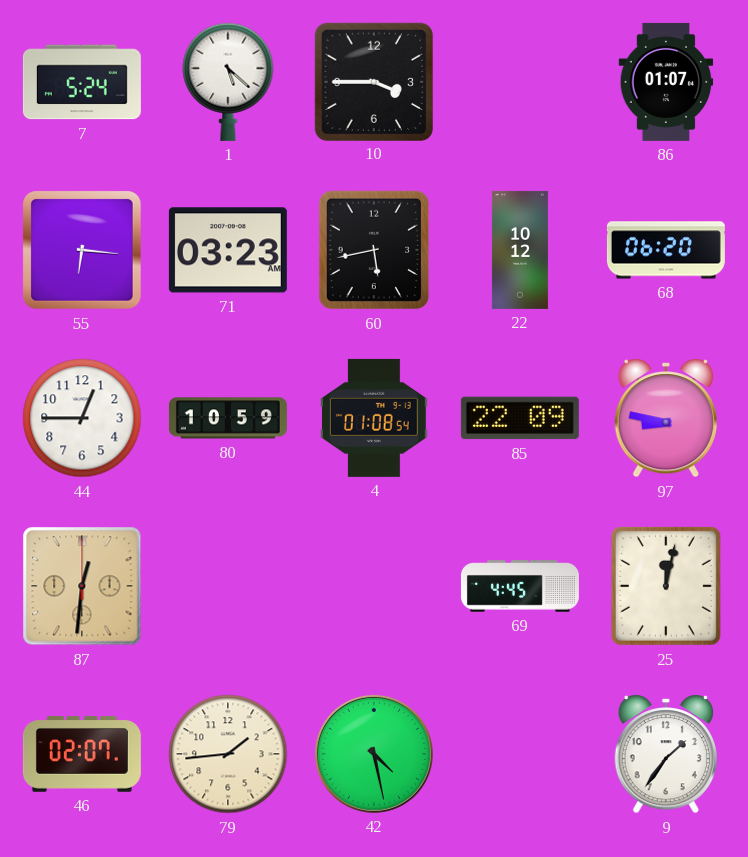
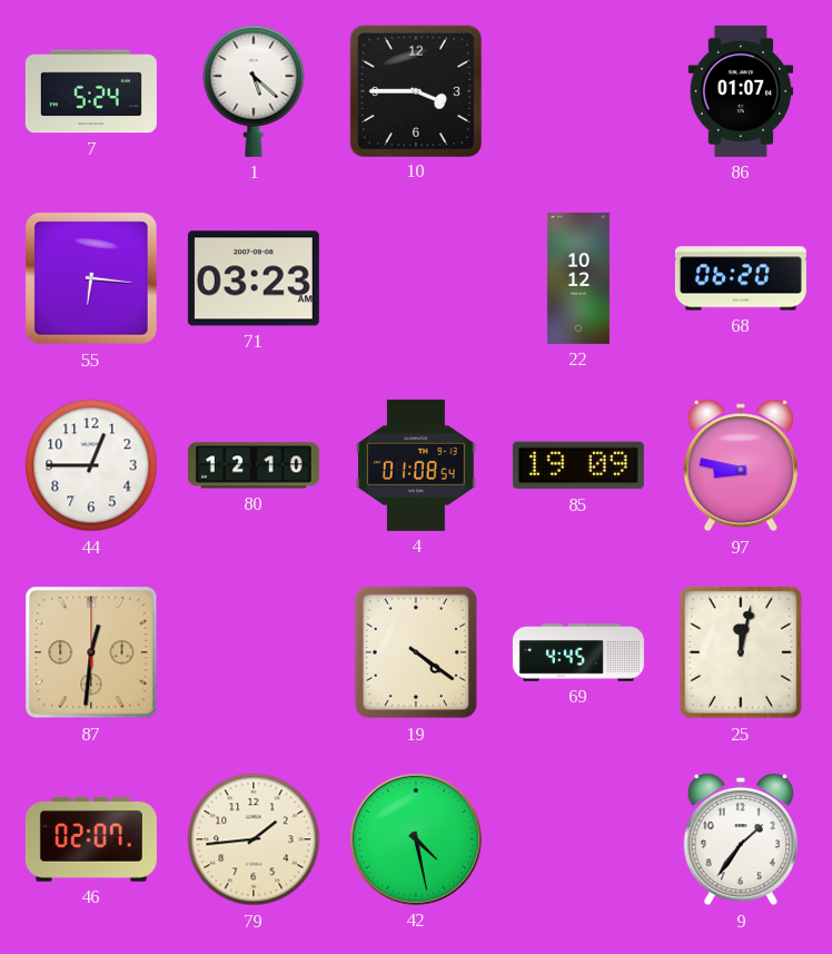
60: 5:43 -> none (374, 250)
80: 10:59 -> 12:10 (254, 465)
85: 22:09 -> 19:09 (578, 465)
19: none -> 4:21 (416, 652)
